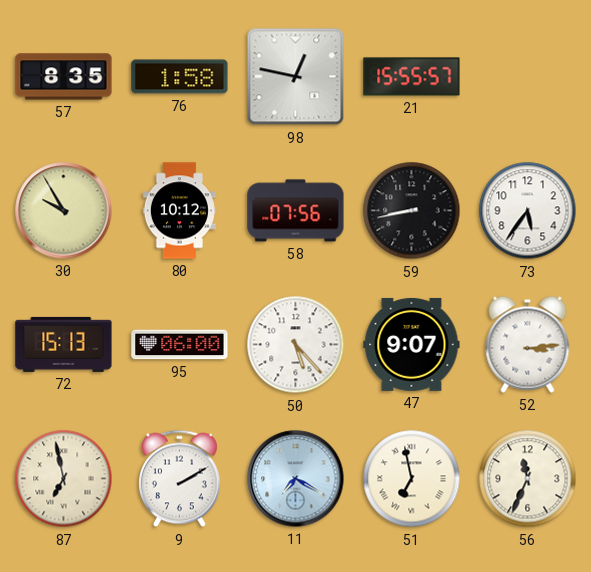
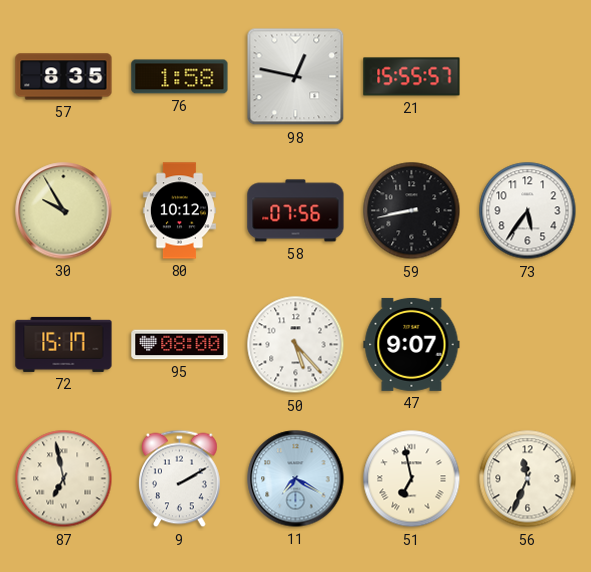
72: 15:13 -> 15:17 (64, 344)
95: 06:00 -> 08:00 (180, 345)
52: 3:14 -> none (528, 344)
